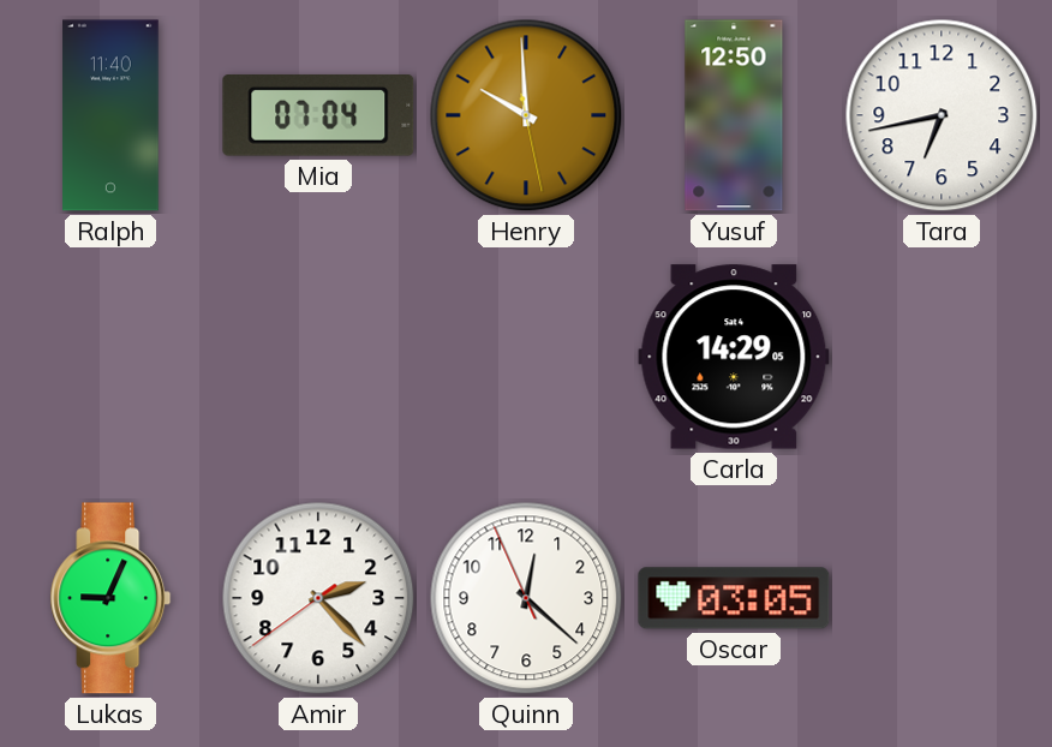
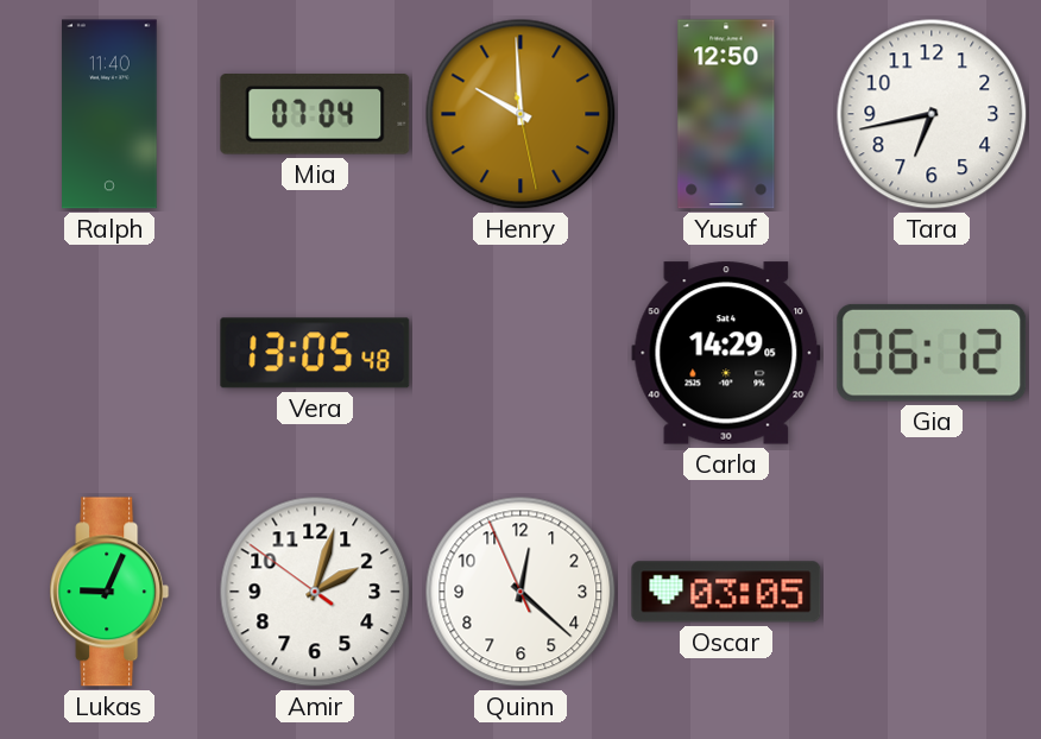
Vera: none -> 13:05 (315, 353)
Gia: none -> 06:12 (932, 353)
Amir: 2:22 -> 2:02 (315, 592)
